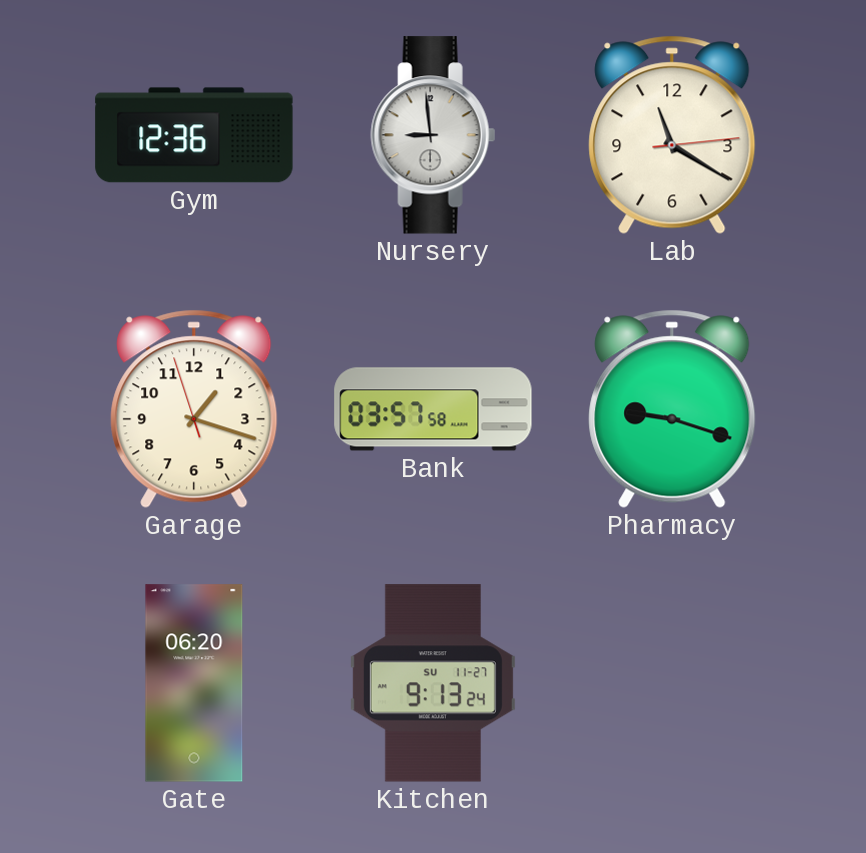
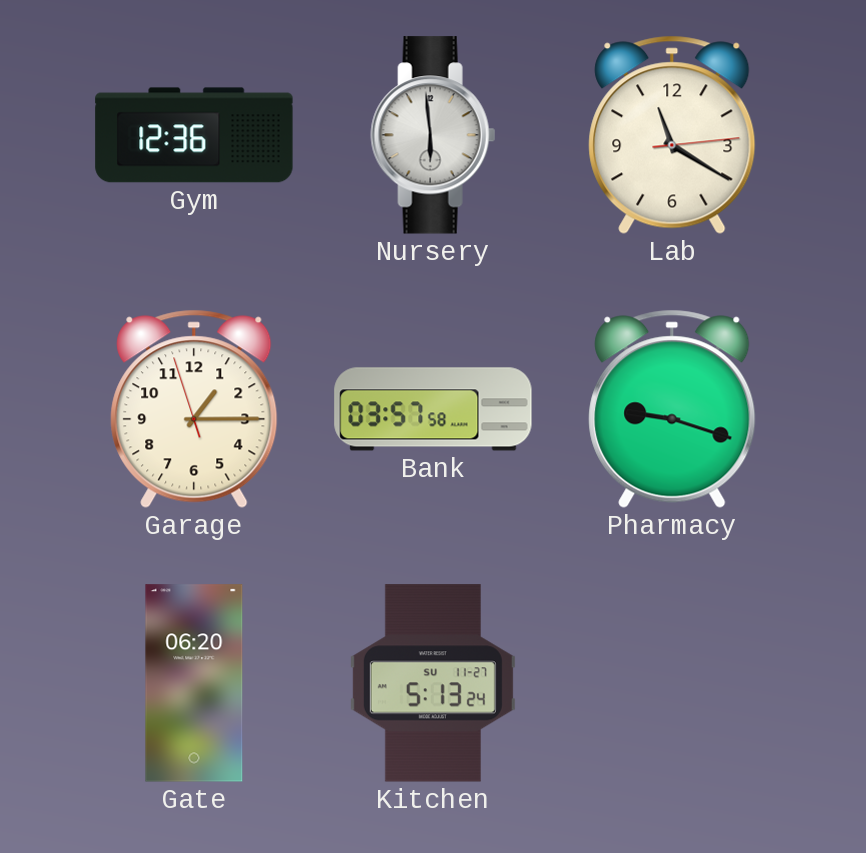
Nursery: 8:59 -> 5:59 (433, 135)
Garage: 1:17 -> 1:14 (194, 409)
Kitchen: 9:13 -> 5:13 (433, 683)
